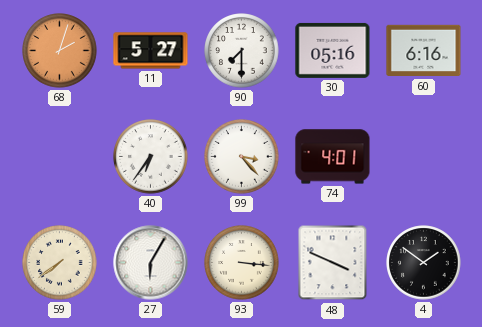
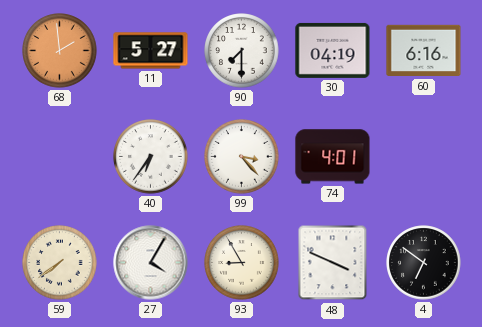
68: 2:03 -> 1:59 (60, 51)
30: 05:16 -> 04:19 (333, 50)
27: 6:05 -> 4:05 (151, 263)
93: 3:16 -> 8:55 (242, 263)
4: 1:51 -> 6:51 (424, 263)
